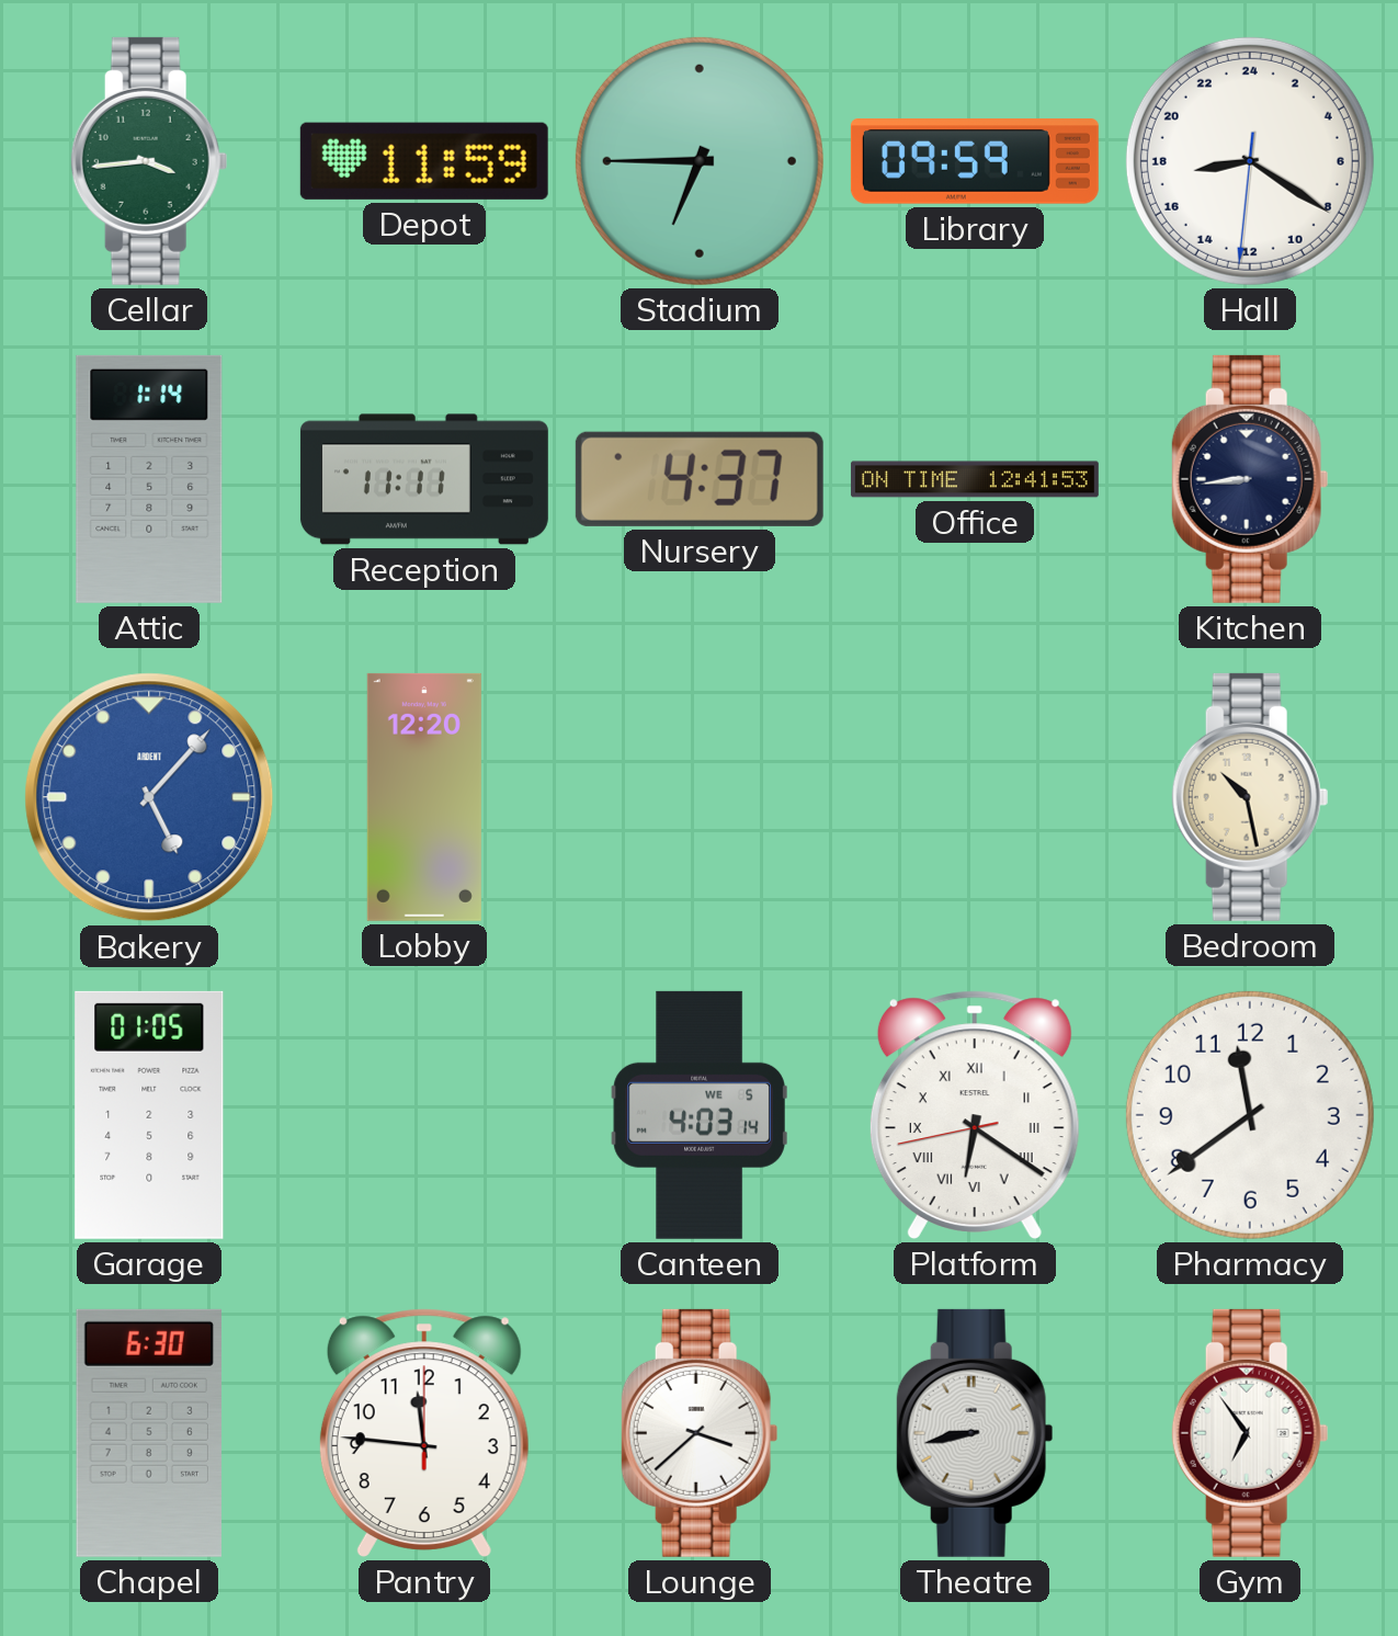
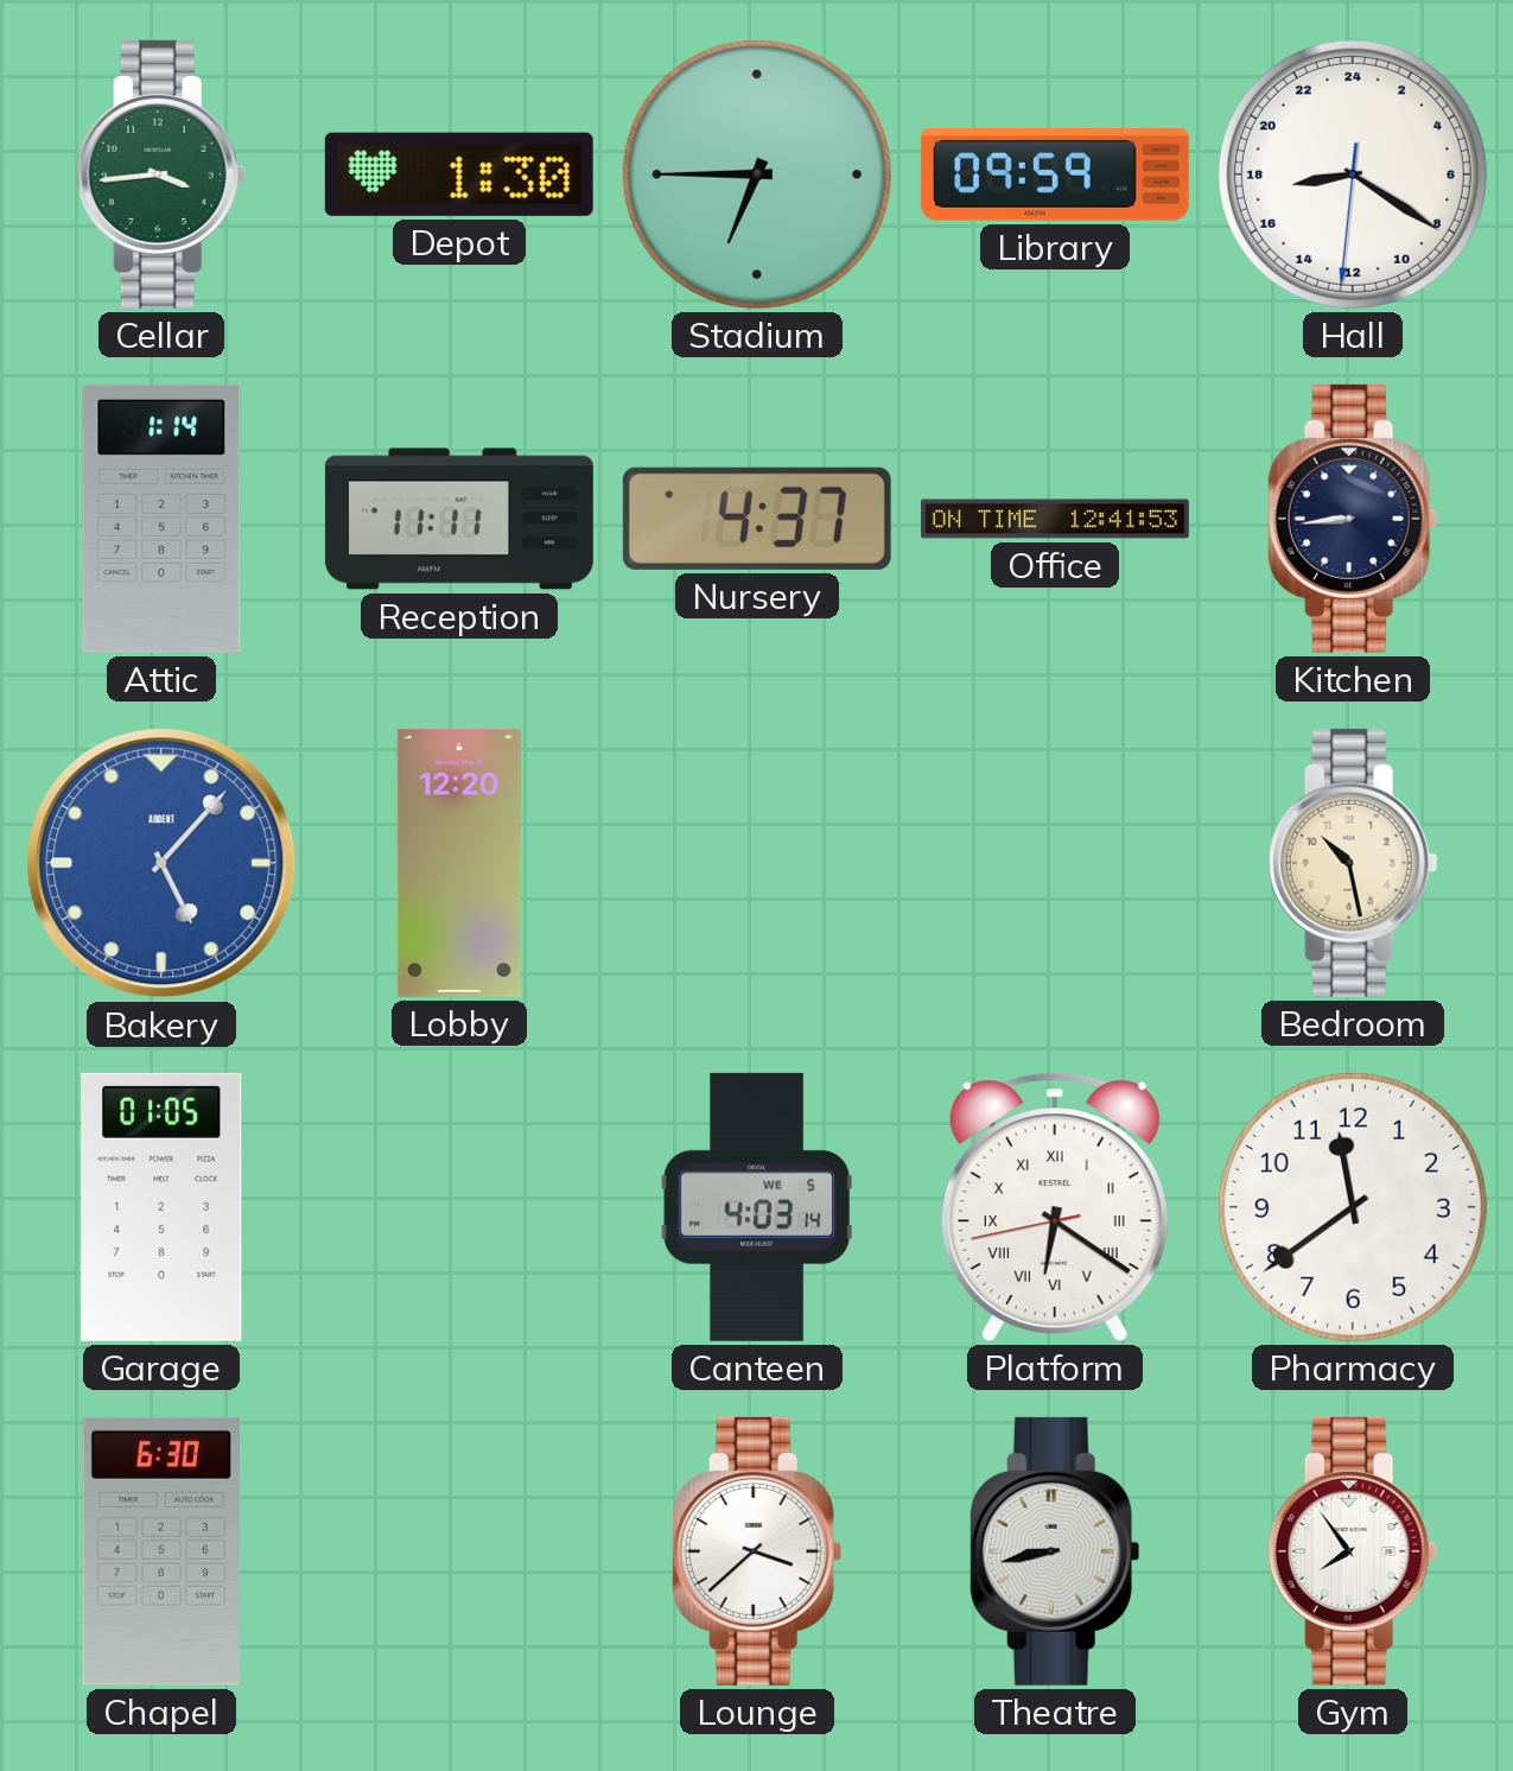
Depot: 11:59 -> 1:30 (459, 174)
Pantry: 11:46 -> none (424, 1433)
Gym: 6:54 -> 7:54 (1353, 1551)
